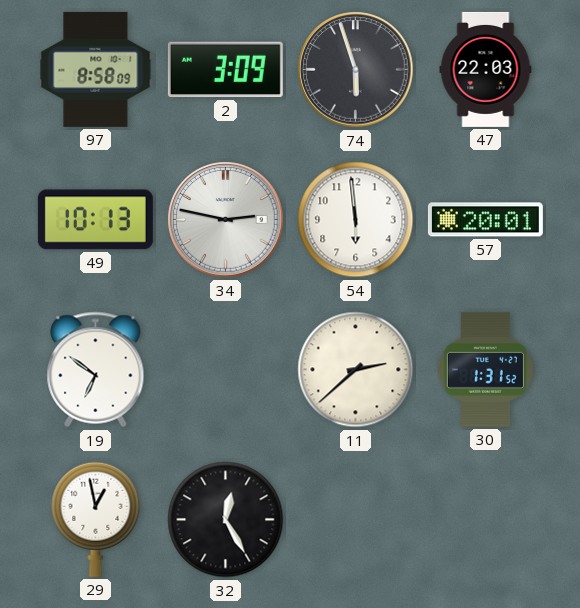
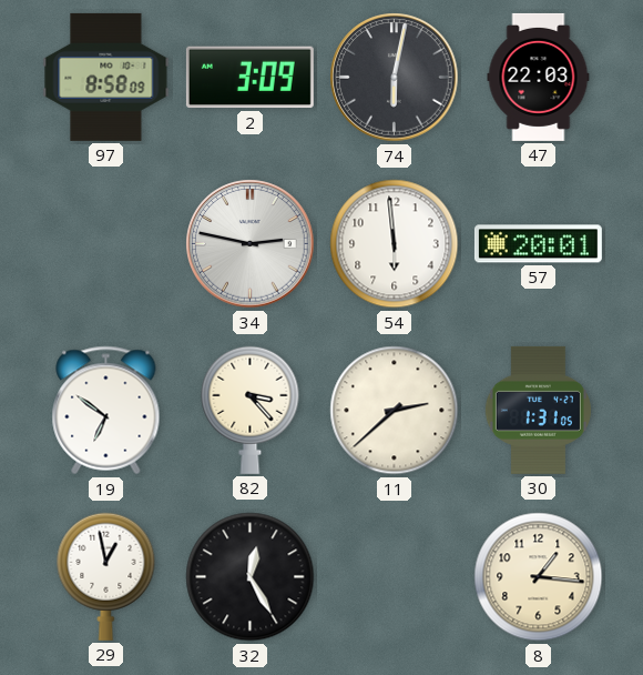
74: 5:57 -> 6:02 (395, 78)
49: 10:13 -> none (95, 220)
82: none -> 3:23 (251, 410)
30: 1:31:52 -> 1:31:05 (538, 410)
8: none -> 1:16 (539, 577)
